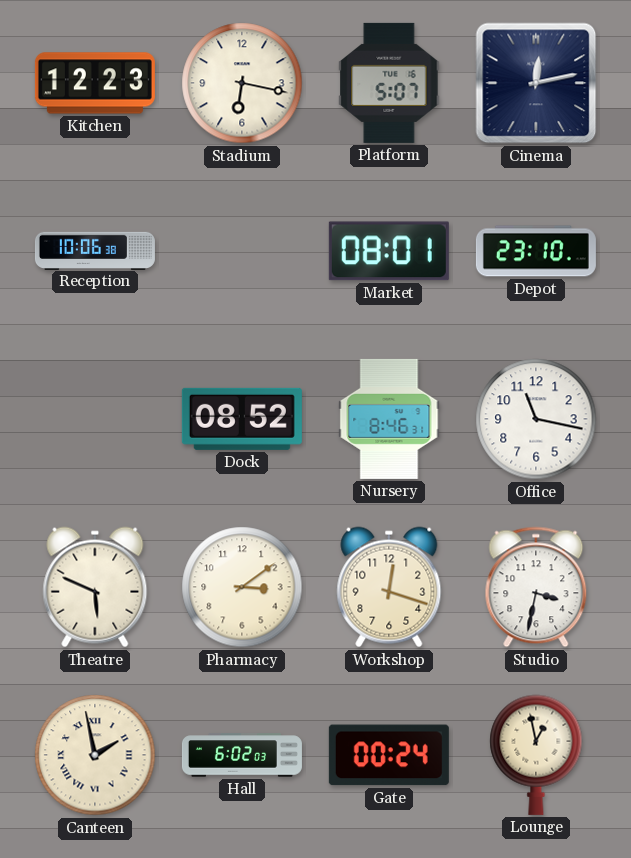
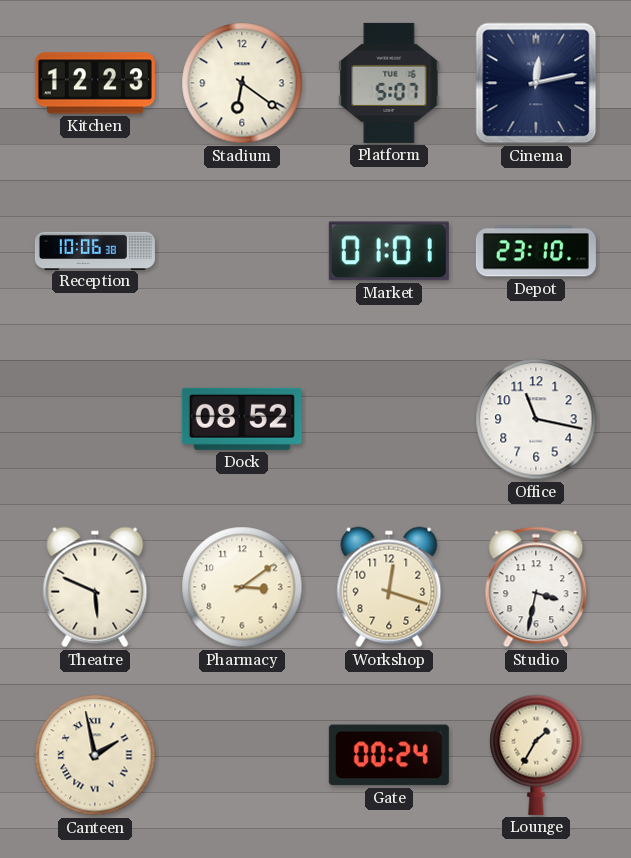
Stadium: 6:17 -> 6:21 (242, 83)
Market: 08:01 -> 01:01 (389, 251)
Nursery: 8:46 -> none (389, 419)
Hall: 6:02 -> none (242, 755)
Lounge: 12:58 -> 1:35 (536, 755)
